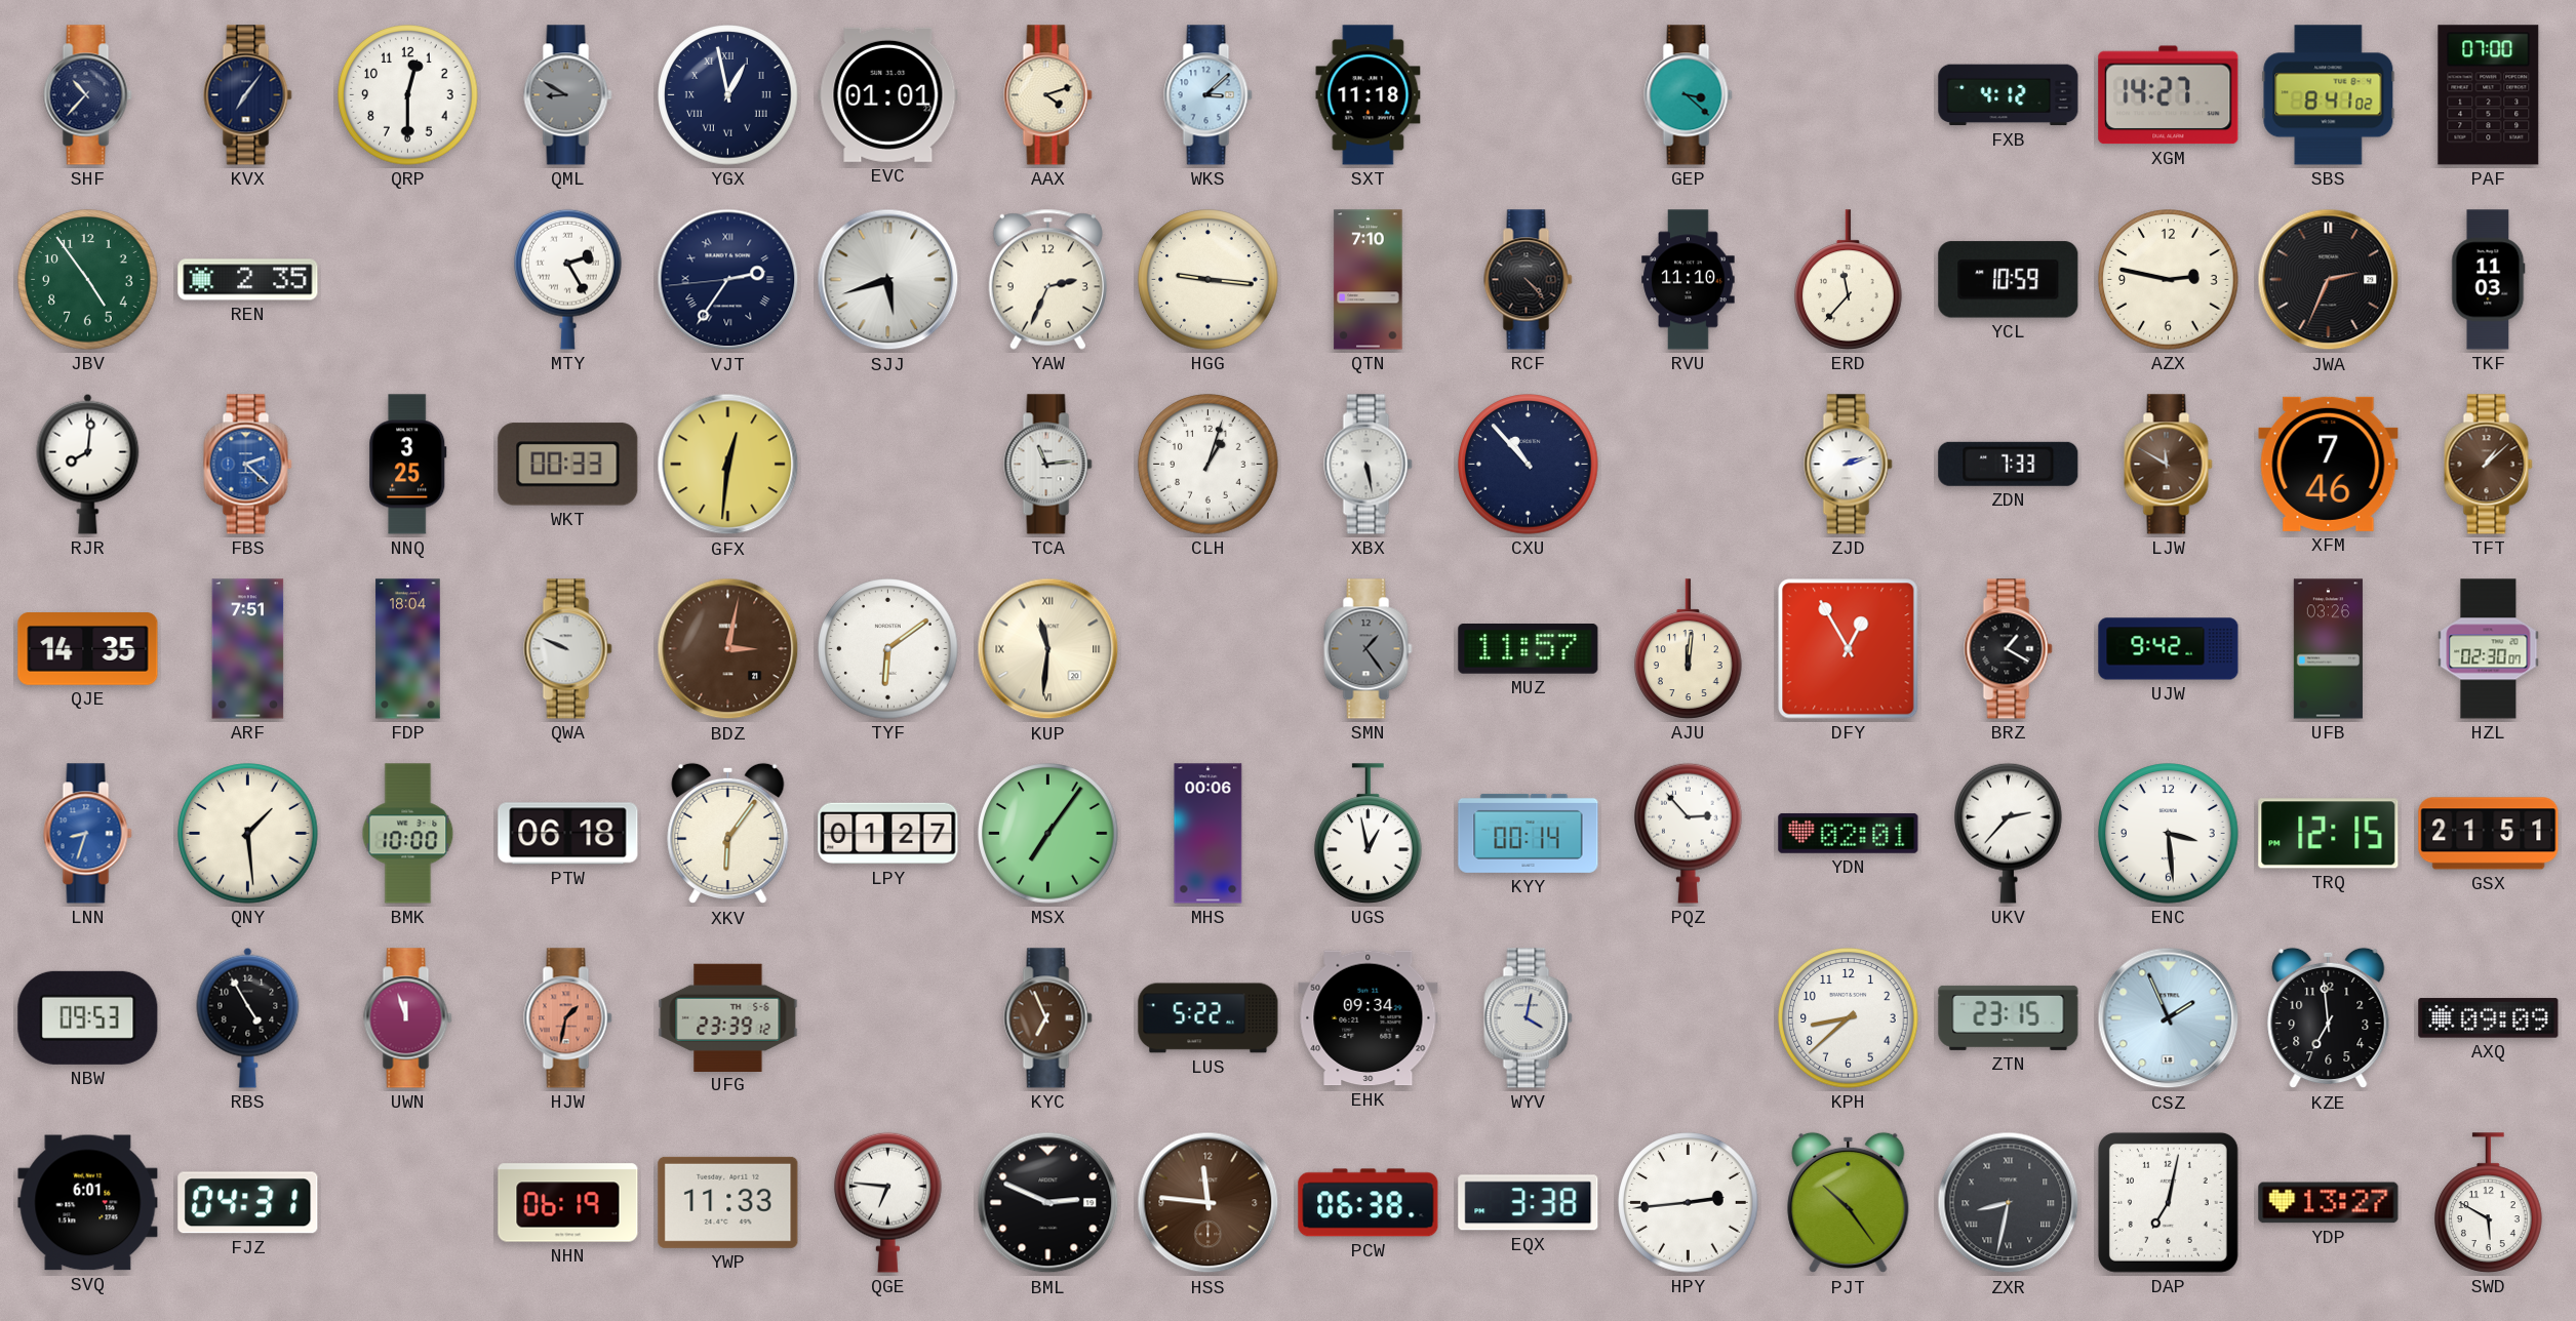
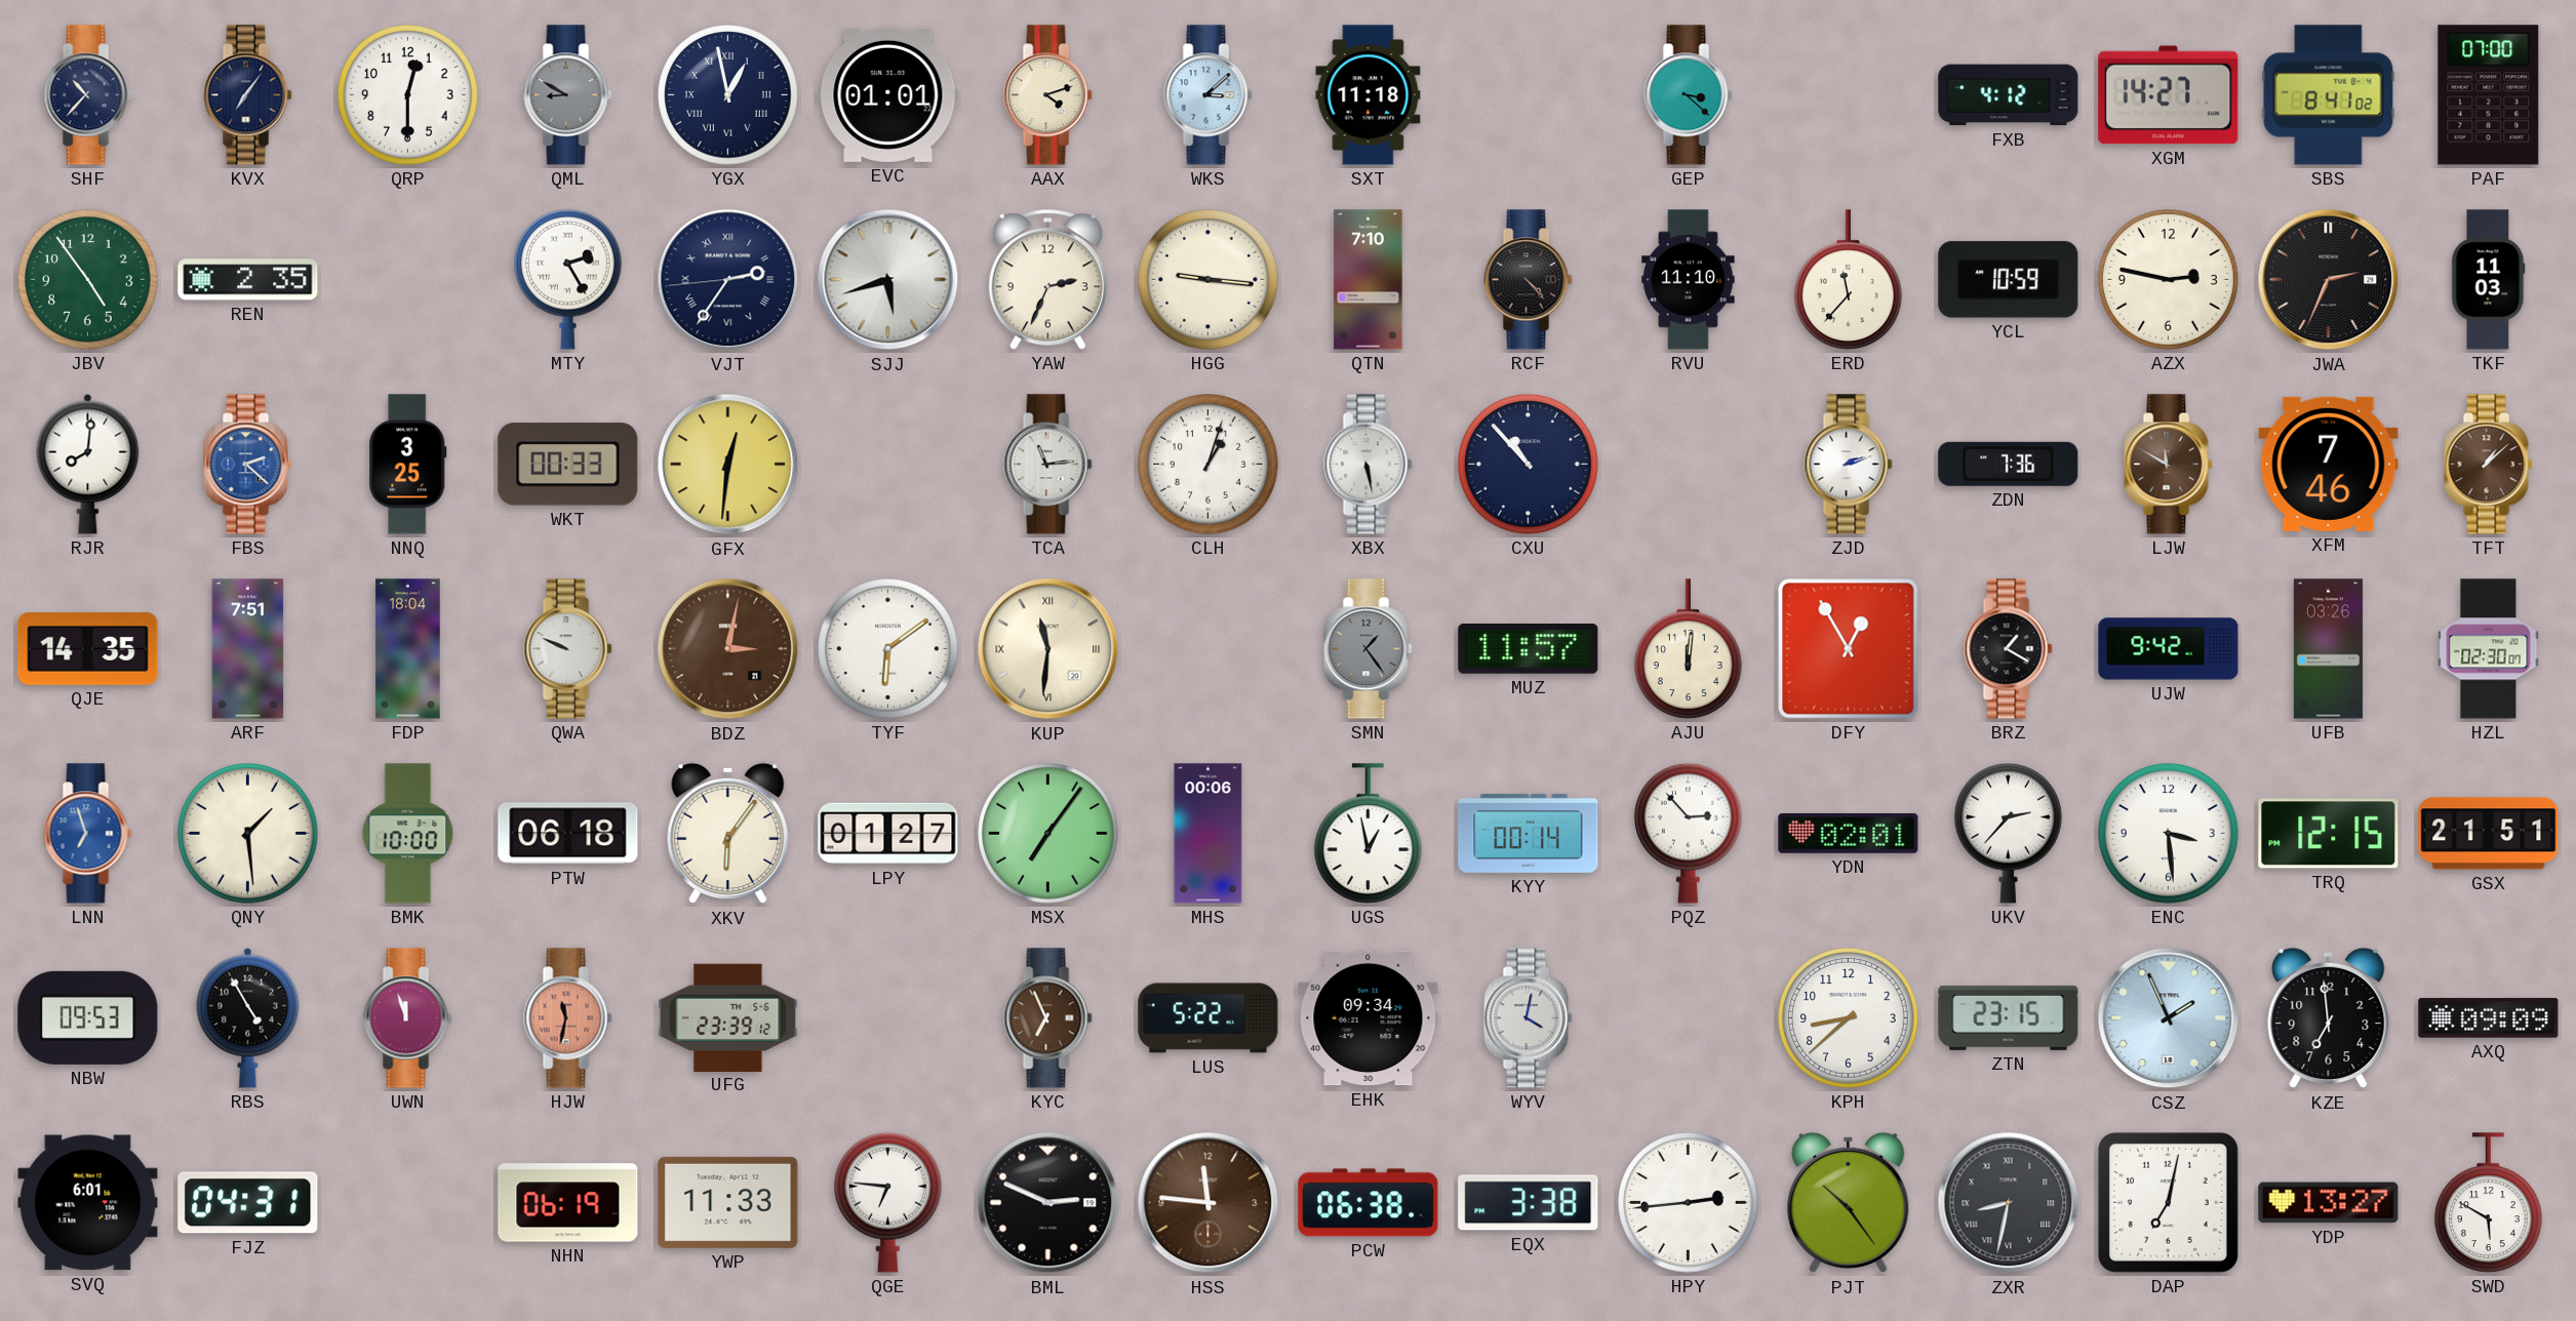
ZDN: 7:33 -> 7:36 (2009, 464)
LNN: 8:33 -> 6:57 (88, 834)
HJW: 1:32 -> 11:32 (568, 1018)
